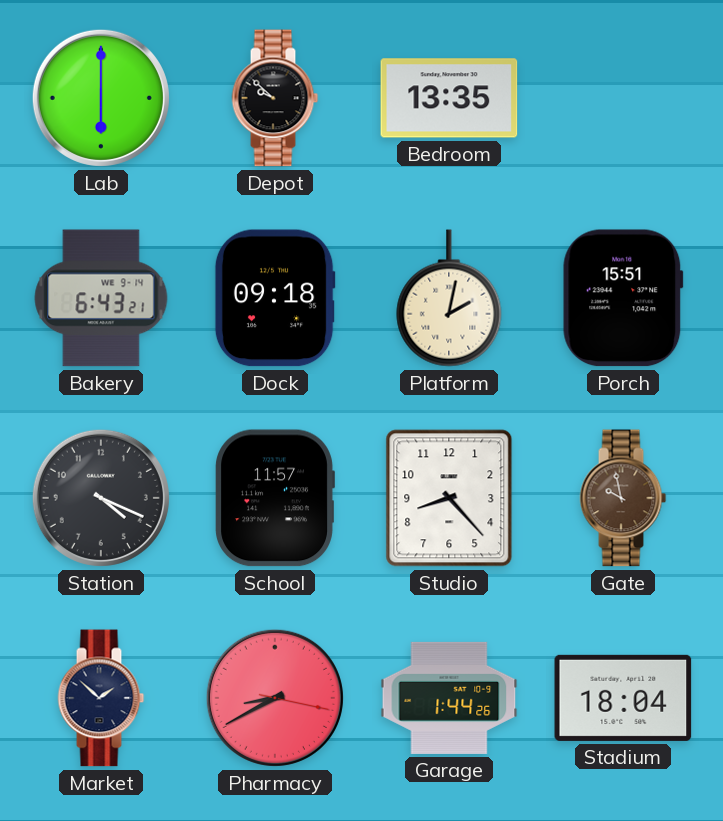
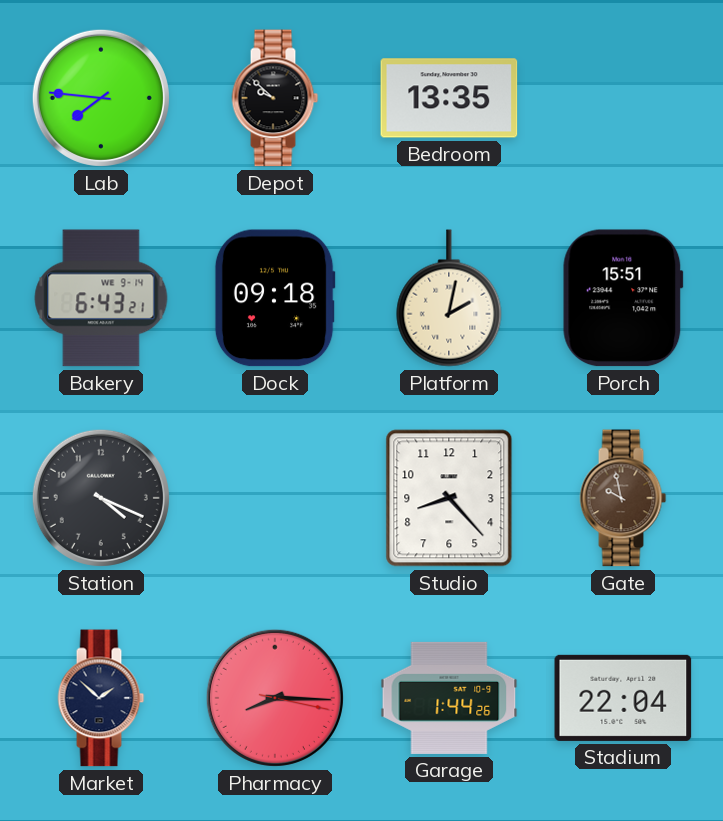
Lab: 6:00 -> 7:46 (101, 98)
School: 11:57 -> none (275, 498)
Pharmacy: 8:40 -> 8:15 (275, 698)
Stadium: 18:04 -> 22:04 (623, 698)
